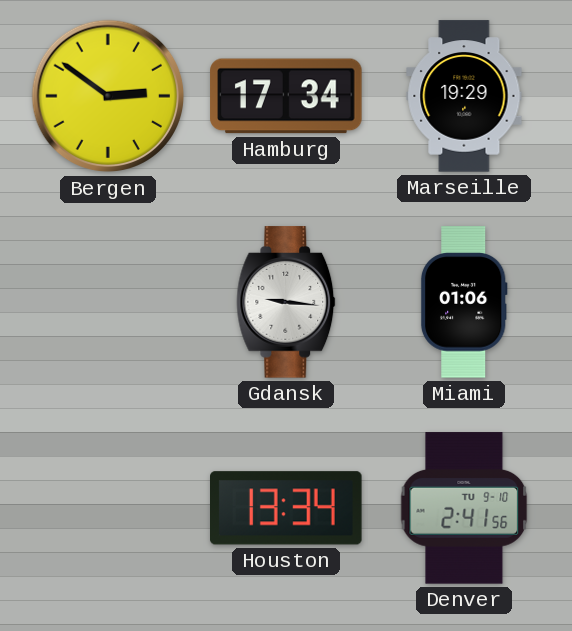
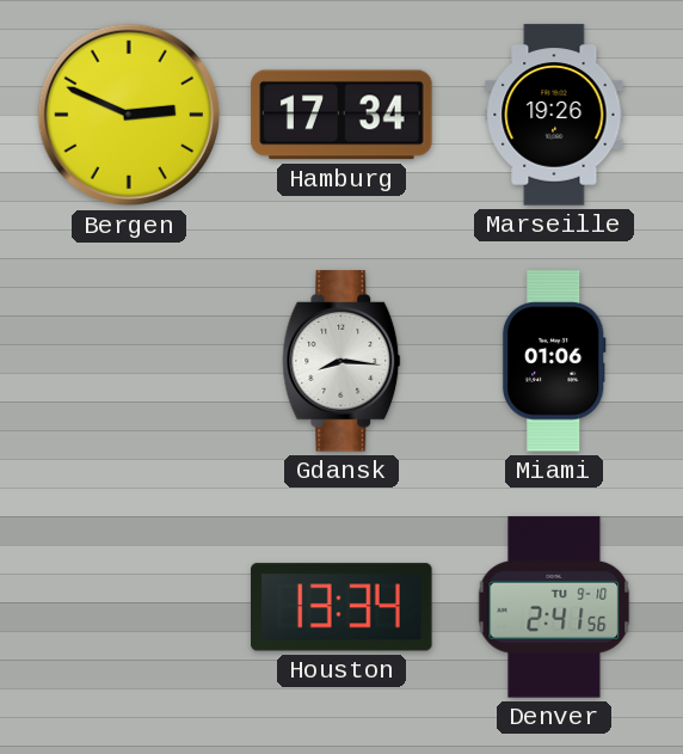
Bergen: 2:51 -> 2:49 (129, 115)
Marseille: 19:29 -> 19:26 (554, 115)
Gdansk: 9:16 -> 8:16 (341, 361)
